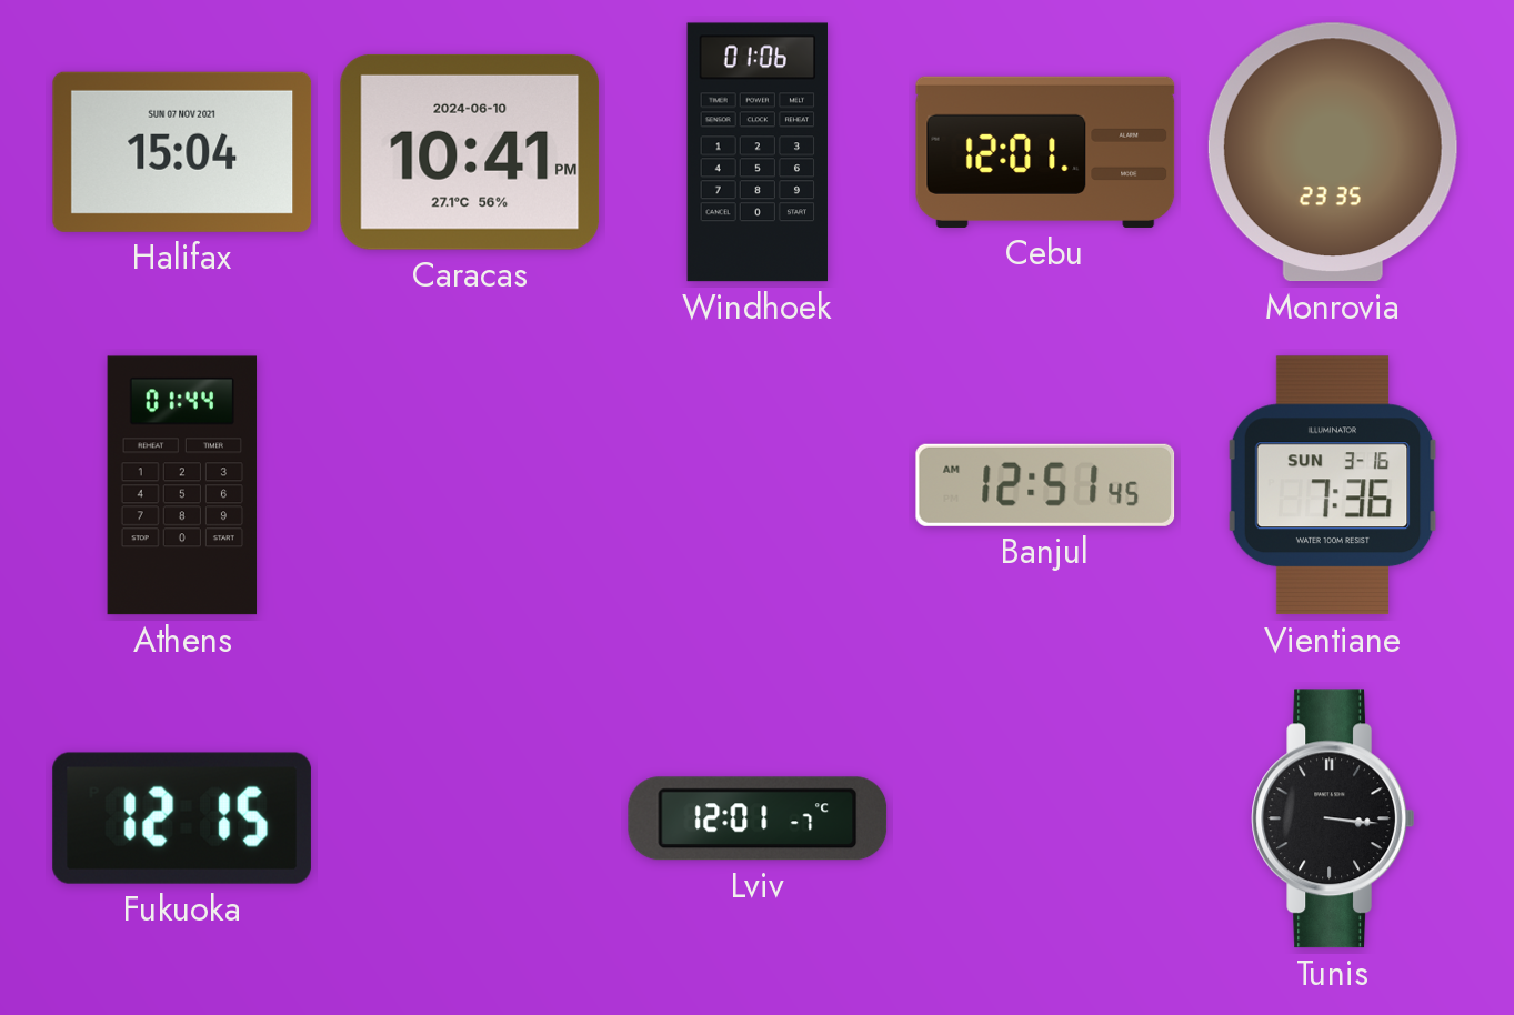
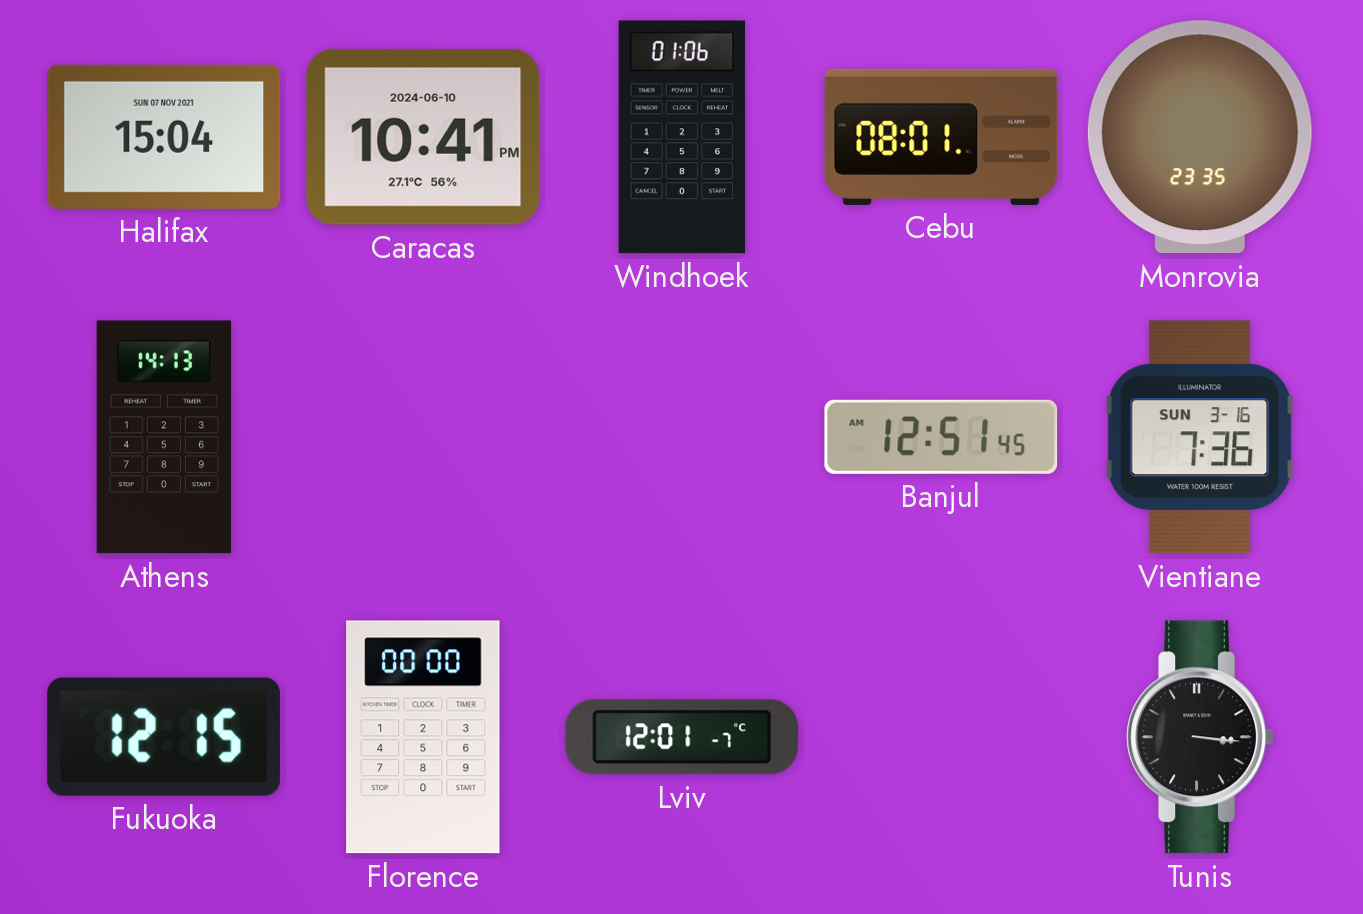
Cebu: 12:01 -> 08:01 (941, 137)
Athens: 01:44 -> 14:13 (164, 437)
Florence: none -> 00:00 (423, 737)
